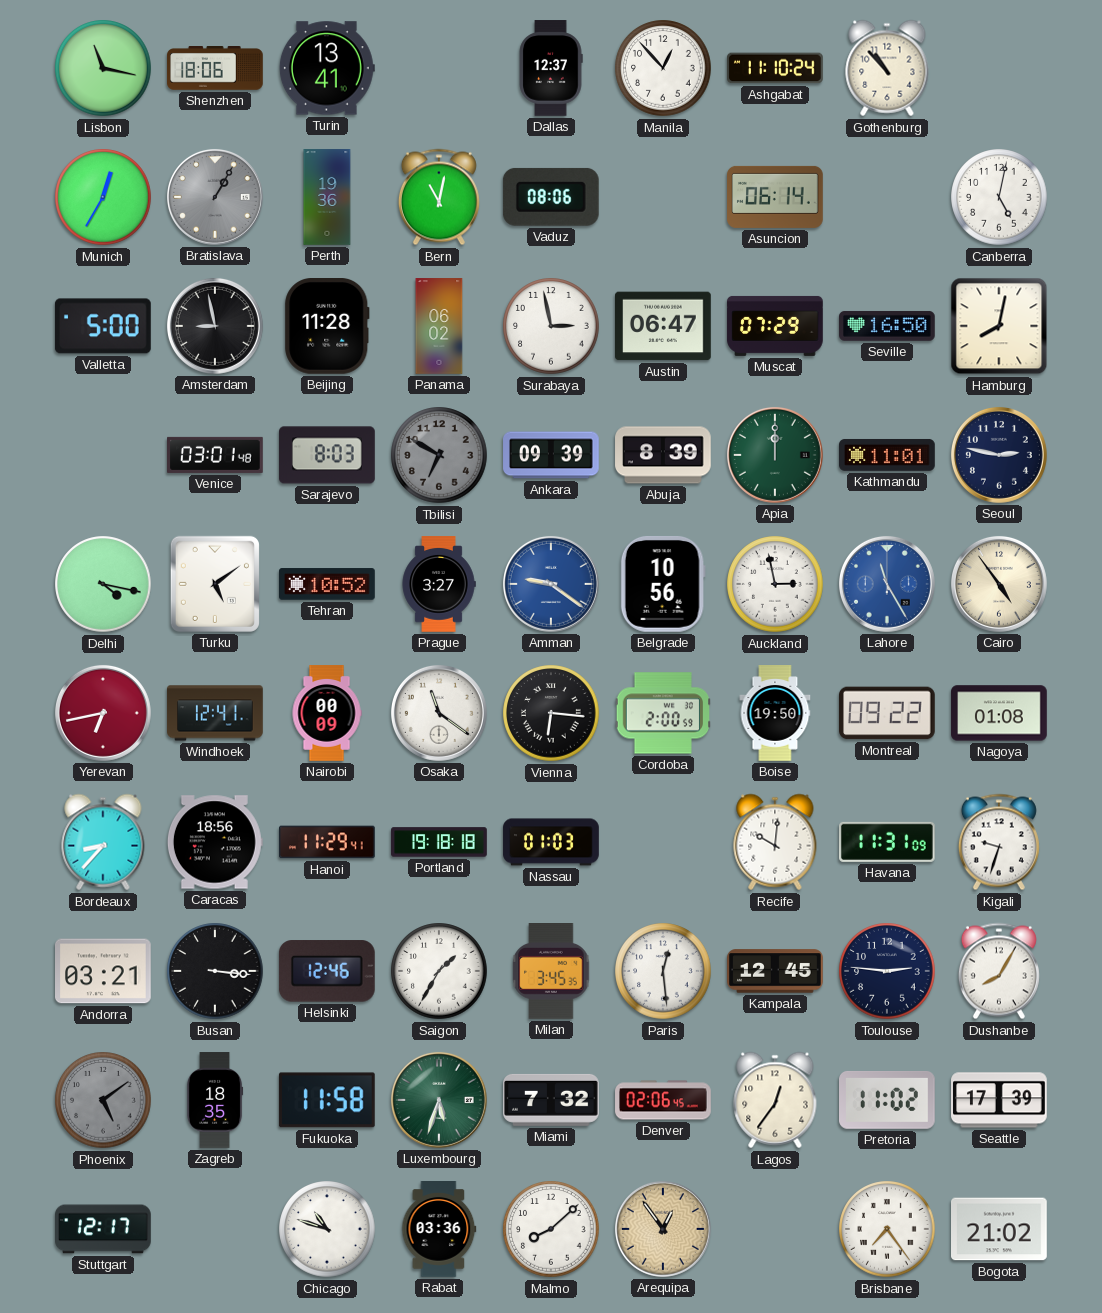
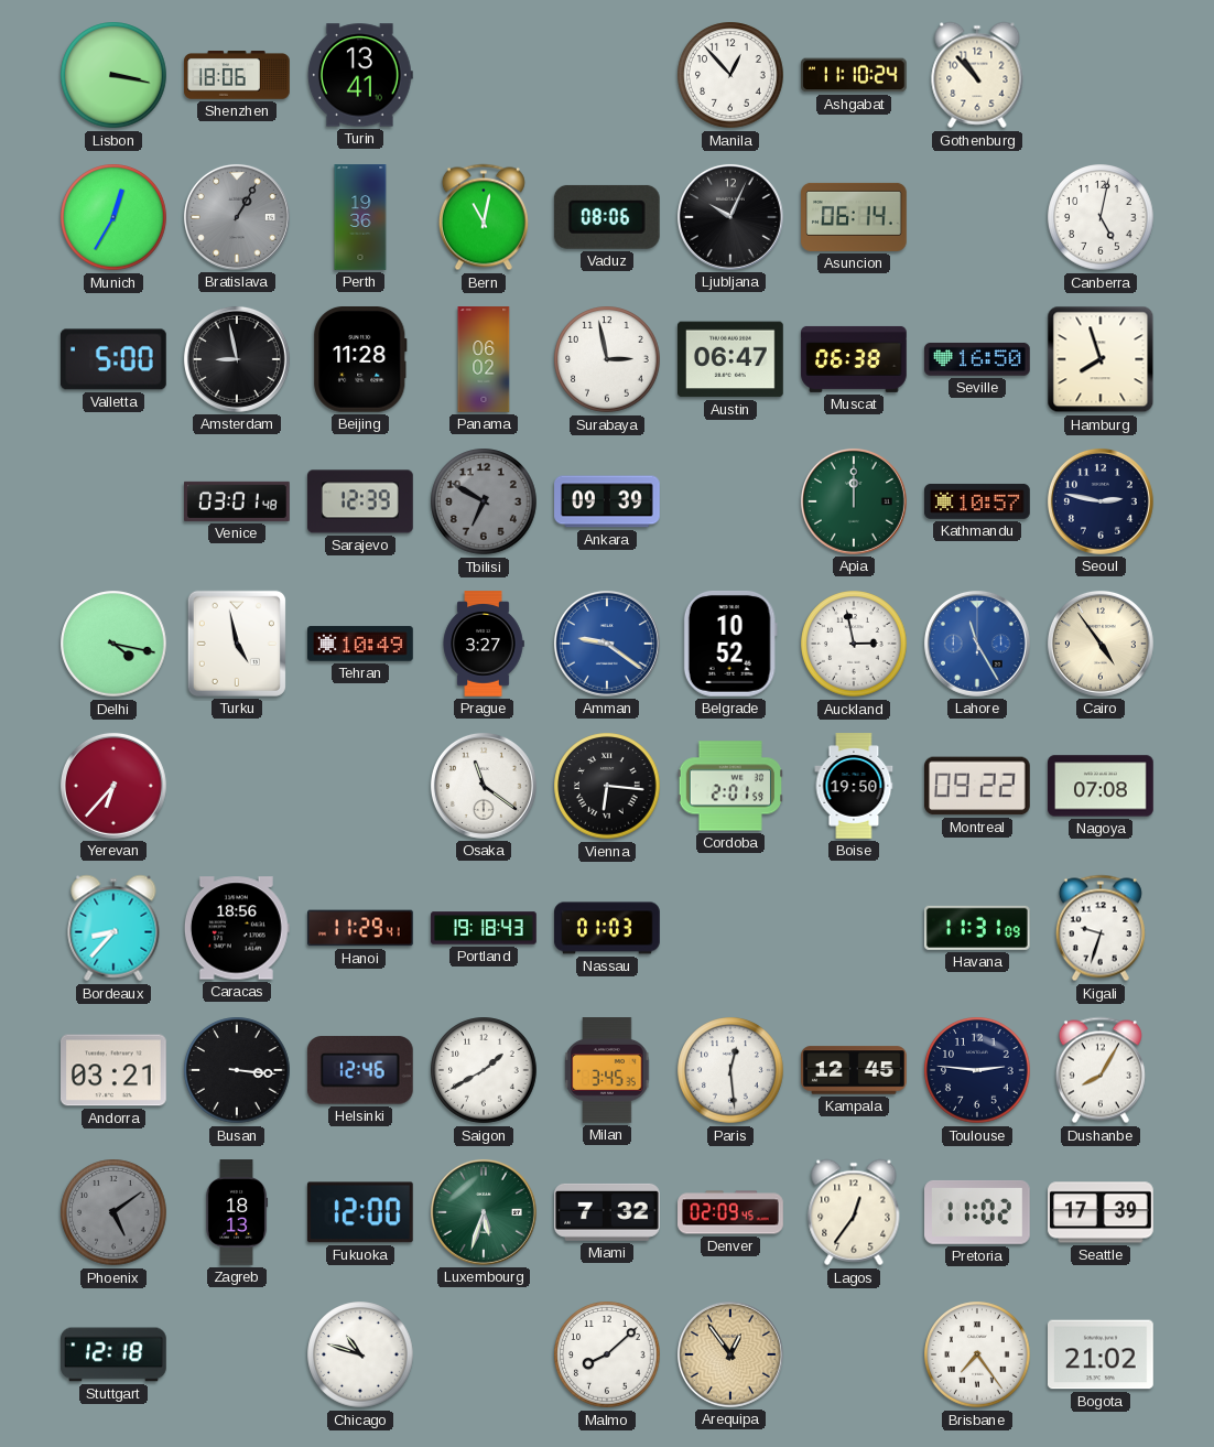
Lisbon: 11:17 -> 3:17 (113, 75)
Dallas: 12:37 -> none (551, 68)
Ljubljana: none -> 10:04 (730, 217)
Muscat: 07:29 -> 06:38 (854, 359)
Hamburg: 8:02 -> 7:57 (1101, 359)
Sarajevo: 8:03 -> 12:39 (361, 501)
Abuja: 8:39 -> none (663, 455)
Kathmandu: 11:01 -> 10:57 (977, 501)
Turku: 5:09 -> 4:58 (237, 644)
Tehran: 10:52 -> 10:49 (361, 644)
Belgrade: 10:56 -> 10:52 (730, 644)
Yerevan: 6:43 -> 6:37 (113, 786)
Windhoek: 12:41 -> none (215, 713)
Nairobi: 00:09 -> none (327, 713)
Cordoba: 2:00 -> 2:01 (729, 786)
Nagoya: 01:08 -> 07:08 (1101, 786)
Portland: 19:18:18 -> 19:18:43 (484, 928)
Recife: 10:01 -> none (775, 842)
Saigon: 1:35 -> 1:40 (484, 1070)
Zagreb: 18:35 -> 18:13 (237, 1212)
Fukuoka: 11:58 -> 12:00 (360, 1212)
Denver: 02:06 -> 02:09 (730, 1212)
Stuttgart: 12:17 -> 12:18 (113, 1354)
Rabat: 03:36 -> none (439, 1230)
